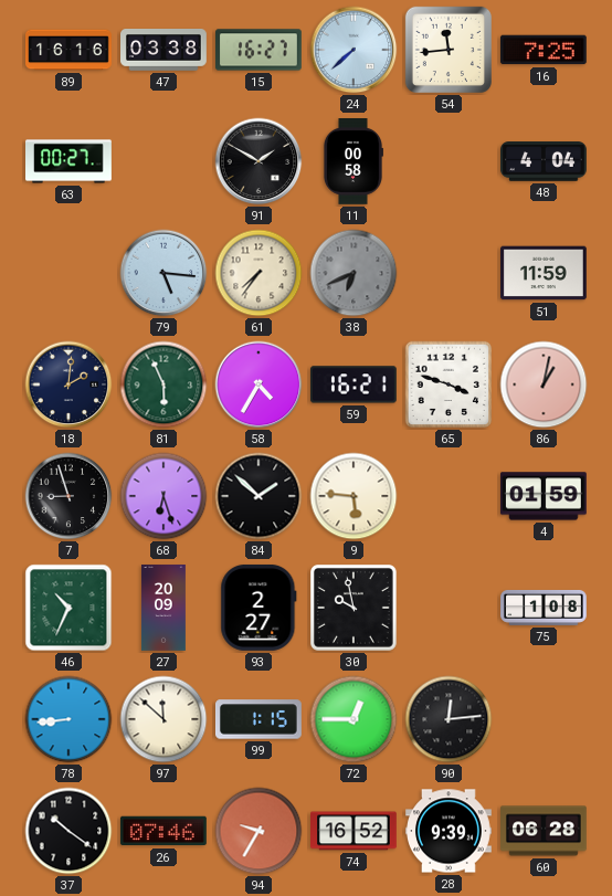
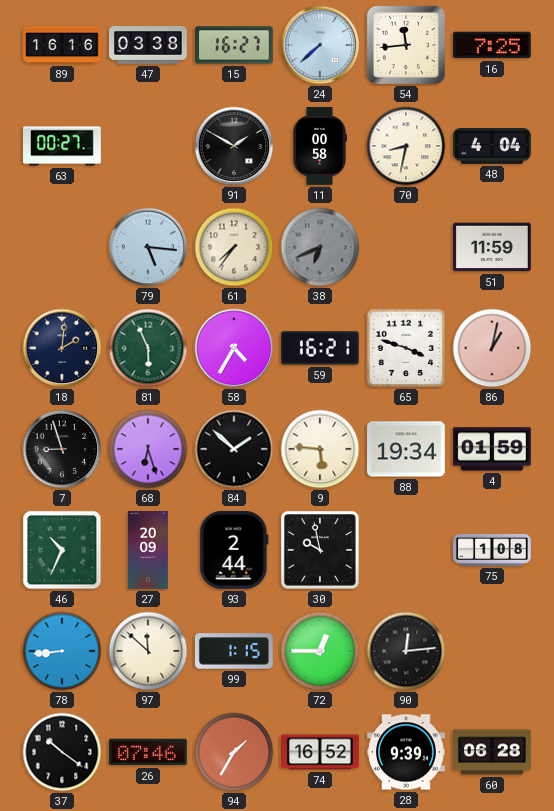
70: none -> 8:32 (406, 146)
88: none -> 19:34 (407, 449)
93: 2:27 -> 2:44 (234, 550)
94: 9:35 -> 1:35 (234, 752)
